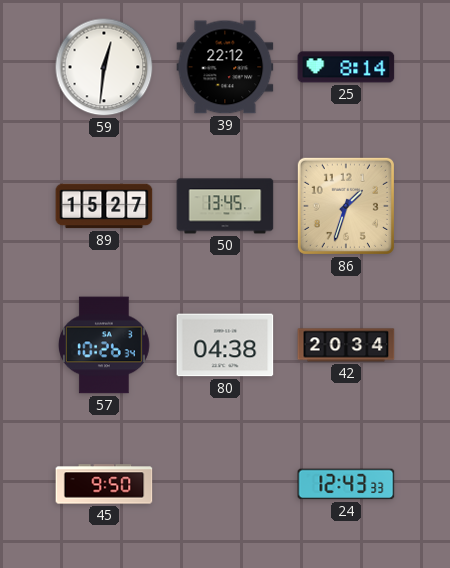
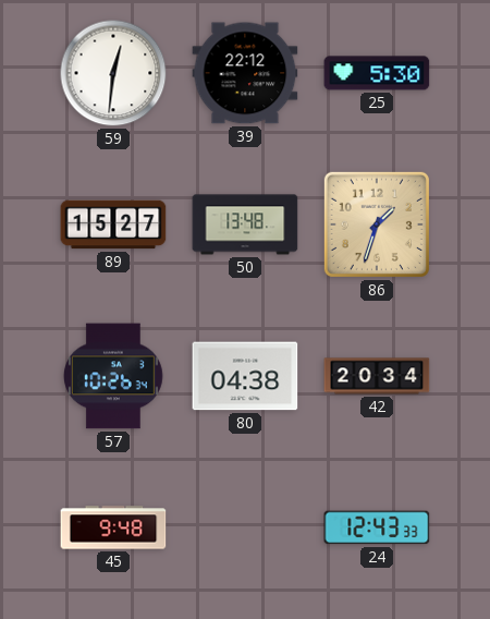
25: 8:14 -> 5:30 (377, 73)
50: 13:45 -> 13:48 (245, 224)
45: 9:50 -> 9:48 (113, 527)
